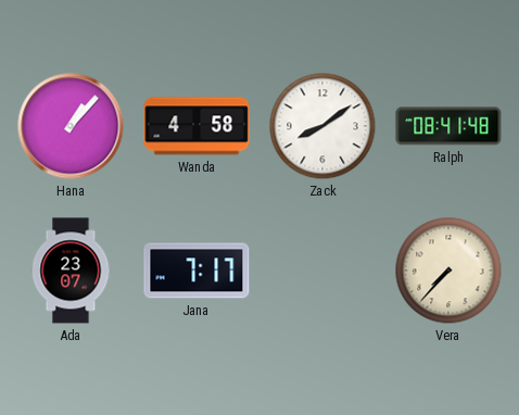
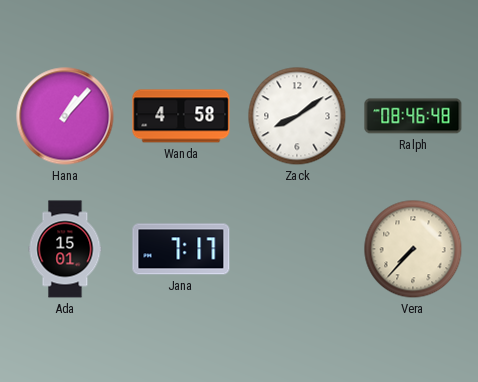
Ralph: 08:41 -> 08:46 (413, 116)
Ada: 23:07 -> 15:01 (65, 249)
